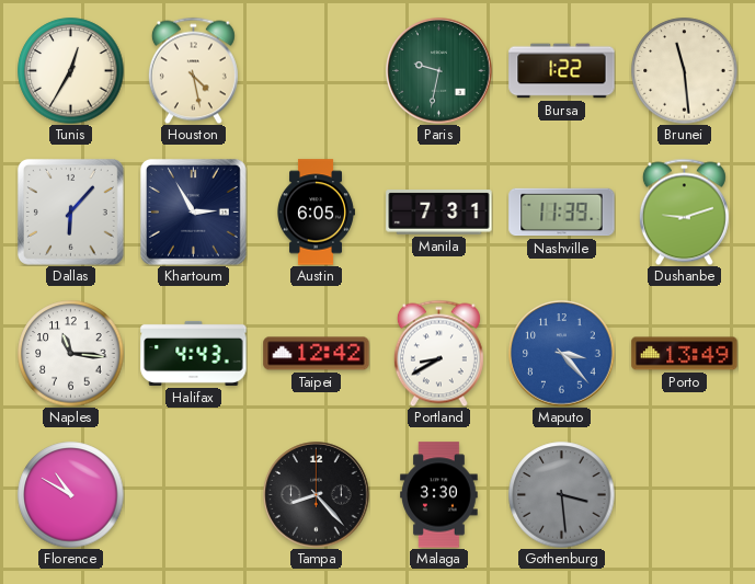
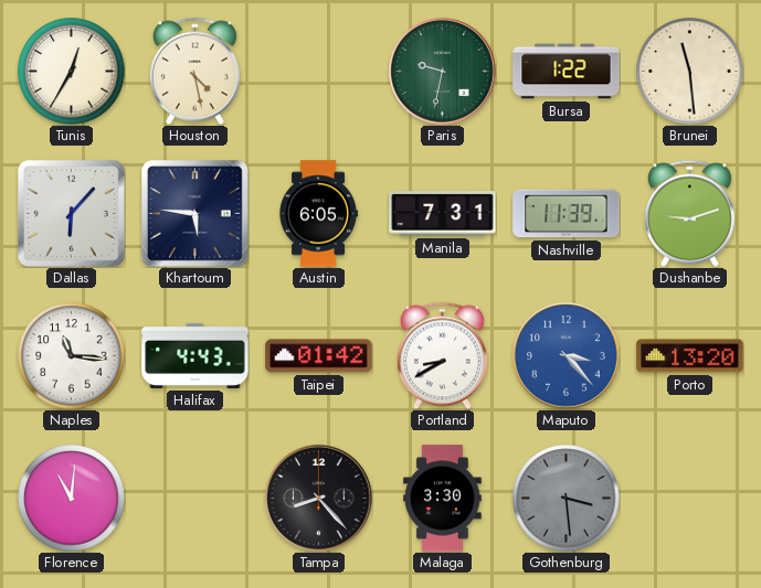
Khartoum: 2:55 -> 5:46 (194, 213)
Taipei: 12:42 -> 01:42 (319, 356)
Porto: 13:49 -> 13:20 (690, 356)
Florence: 10:50 -> 11:01 (72, 499)
